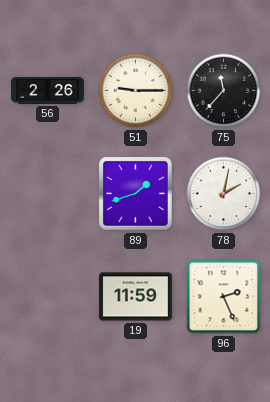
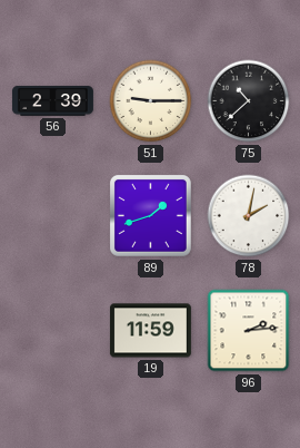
56: 2:26 -> 2:39 (52, 101)
75: 11:37 -> 10:38 (249, 101)
96: 2:26 -> 2:14 (249, 331)
